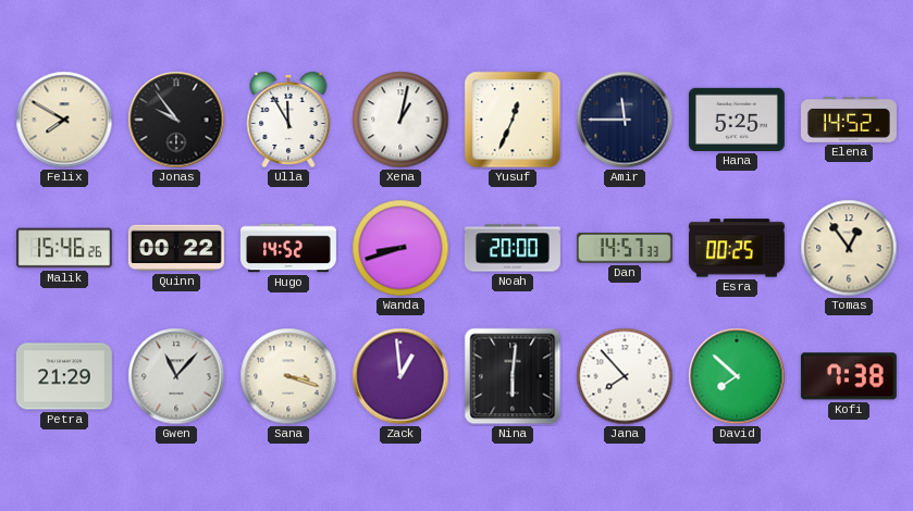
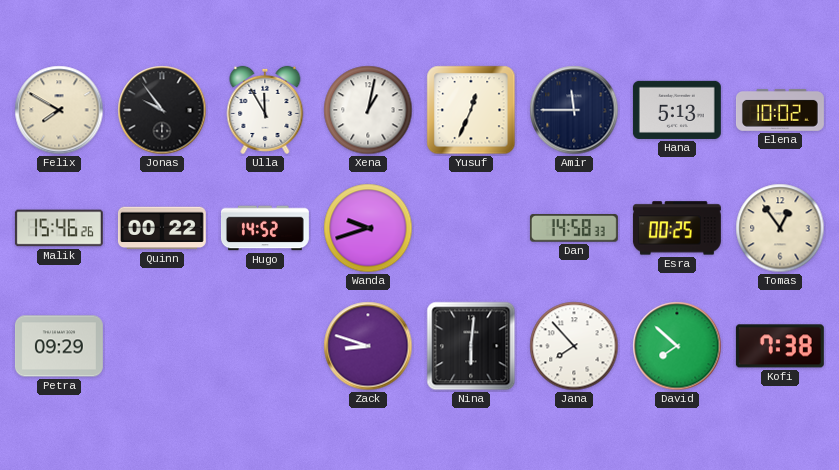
Hana: 5:25 -> 5:13 (677, 110)
Elena: 14:52 -> 10:02 (780, 110)
Wanda: 8:42 -> 9:42 (368, 228)
Noah: 20:00 -> none (513, 248)
Dan: 14:57 -> 14:58 (574, 228)
Petra: 21:29 -> 09:29 (59, 346)
Gwen: 11:07 -> none (176, 376)
Sana: 3:18 -> none (288, 376)
Zack: 12:59 -> 8:48 (368, 346)
